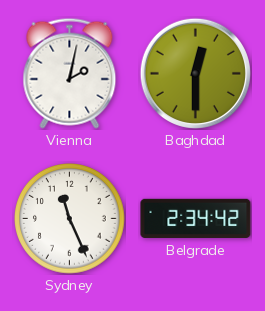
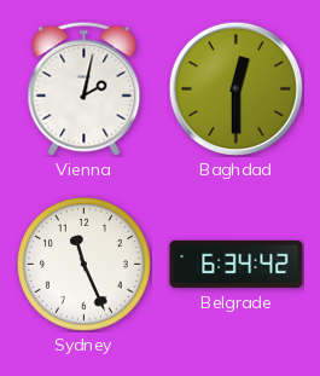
Belgrade: 2:34 -> 6:34 (237, 264)
